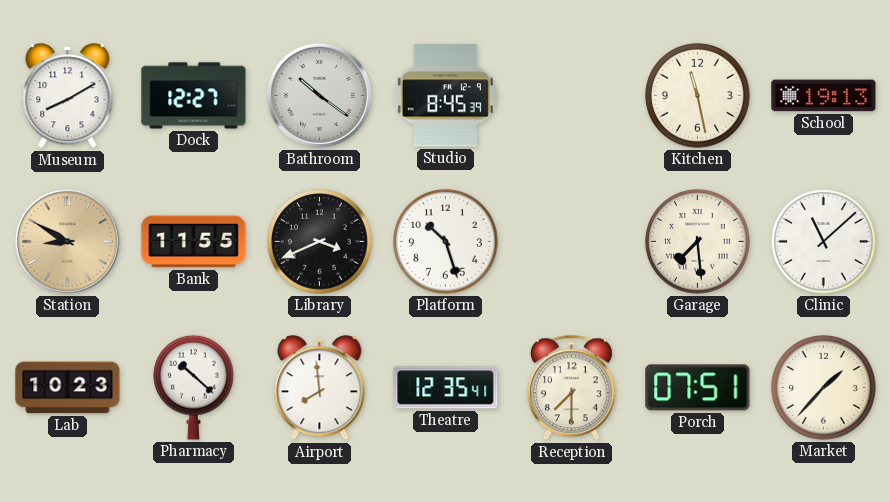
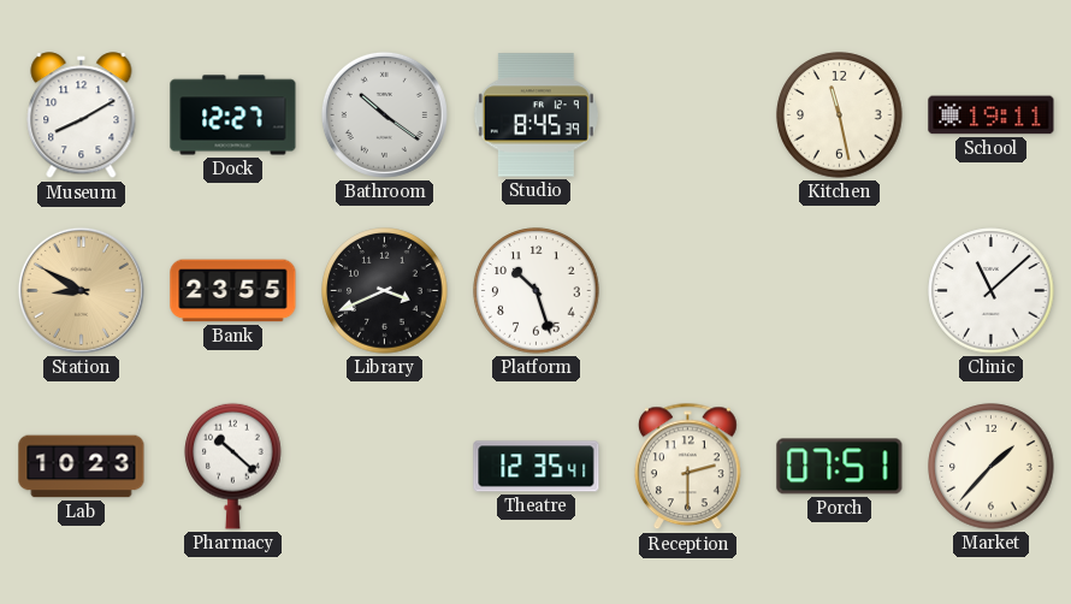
School: 19:13 -> 19:11 (992, 116)
Bank: 11:55 -> 23:55 (233, 291)
Garage: 7:29 -> none (698, 242)
Airport: 7:59 -> none (320, 388)
Reception: 7:30 -> 2:30 (688, 467)
